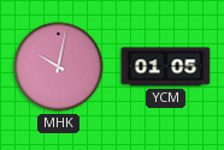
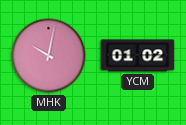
YCM: 01:05 -> 01:02 (138, 56)
